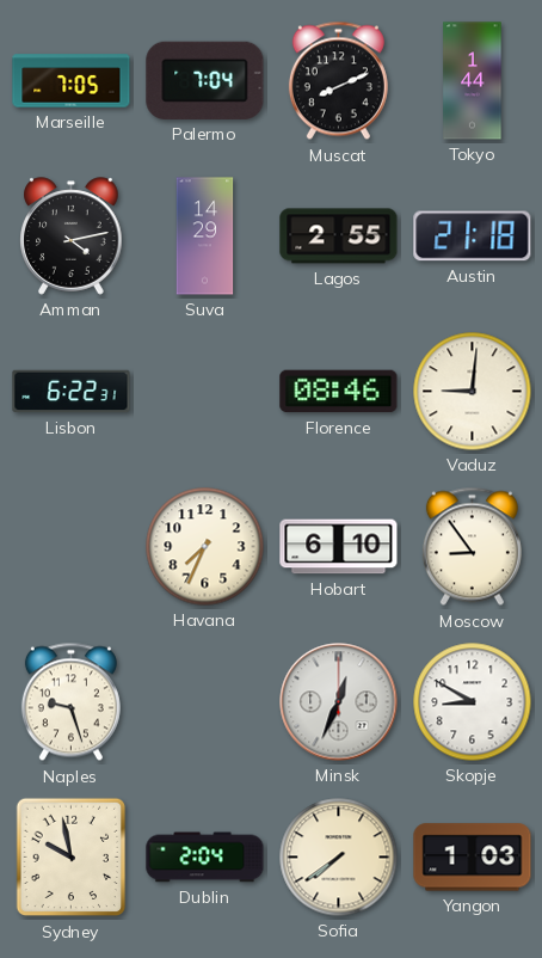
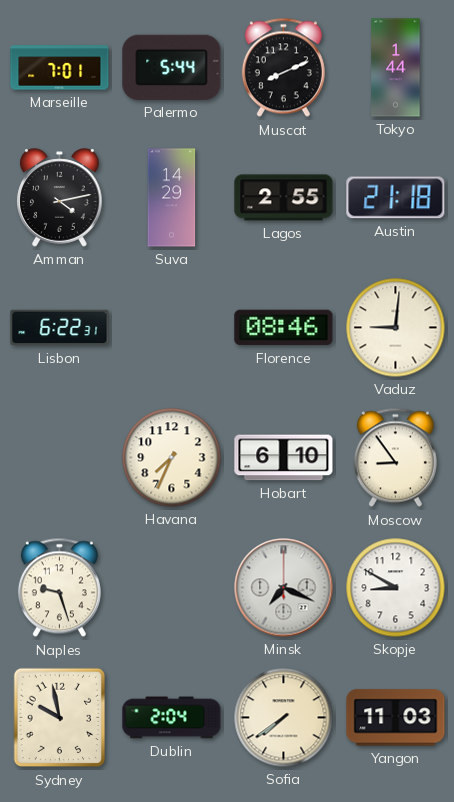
Marseille: 7:05 -> 7:01 (60, 68)
Palermo: 7:04 -> 5:44 (172, 67)
Minsk: 12:34 -> 7:19 (284, 588)
Yangon: 1:03 -> 11:03 (396, 718)
